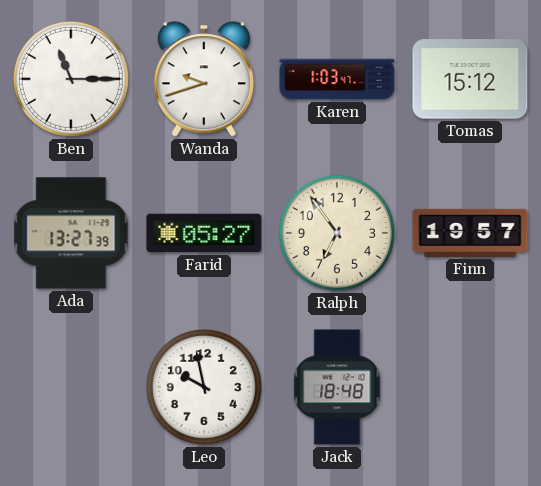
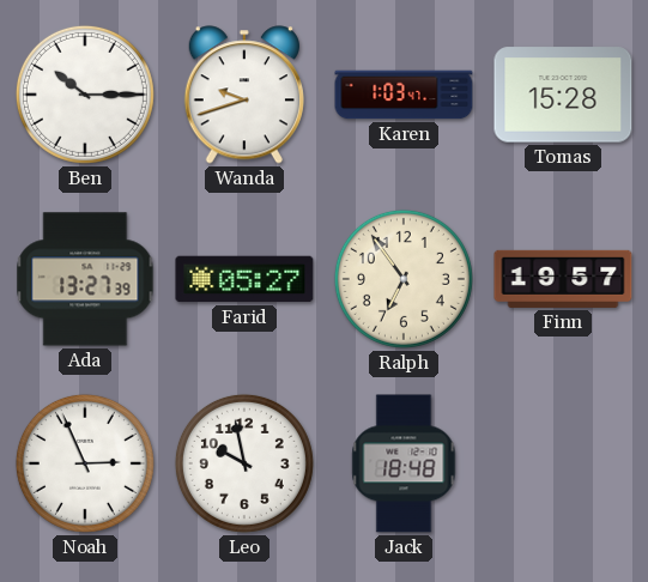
Ben: 11:15 -> 10:15 (85, 95)
Tomas: 15:12 -> 15:28 (563, 95)
Noah: none -> 2:56 (85, 463)
